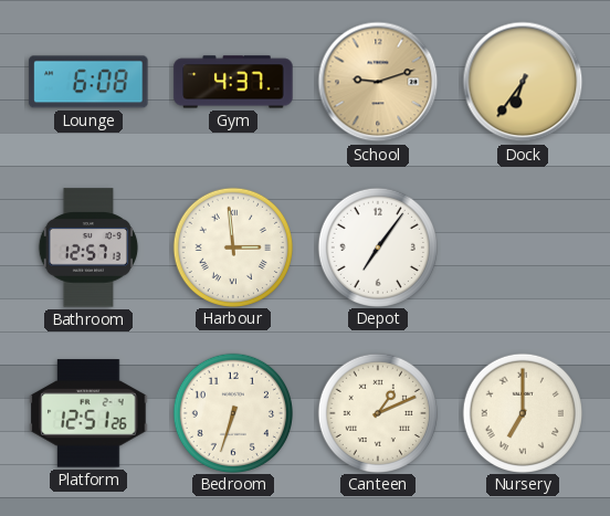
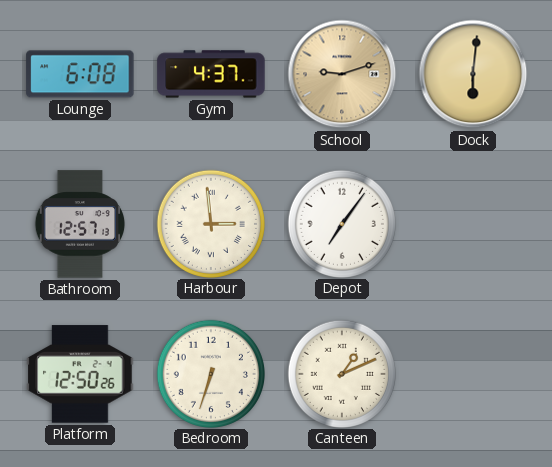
Dock: 6:36 -> 6:01 (473, 74)
Platform: 12:51 -> 12:50 (80, 374)
Nursery: 7:00 -> none (522, 412)
